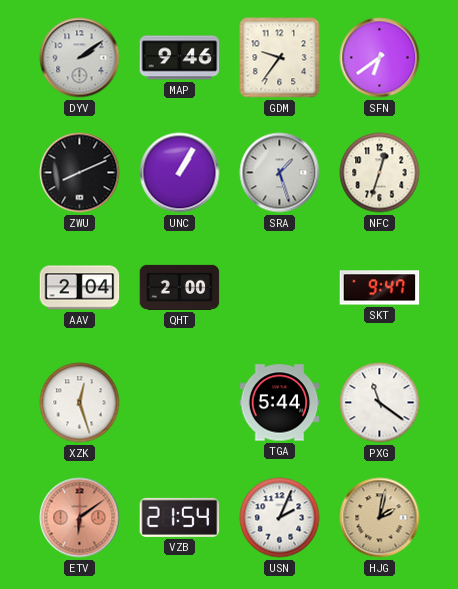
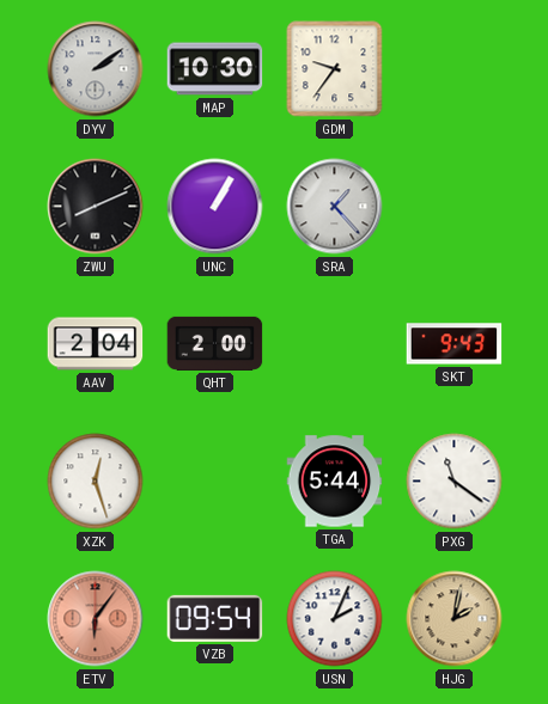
MAP: 9:46 -> 10:30 (215, 69)
SFN: 6:39 -> none (380, 58)
SRA: 1:27 -> 1:23 (335, 207)
NFC: 12:33 -> none (380, 173)
SKT: 9:47 -> 9:43 (455, 344)
ETV: 6:09 -> 6:06 (96, 619)
VZB: 21:54 -> 09:54 (215, 618)
